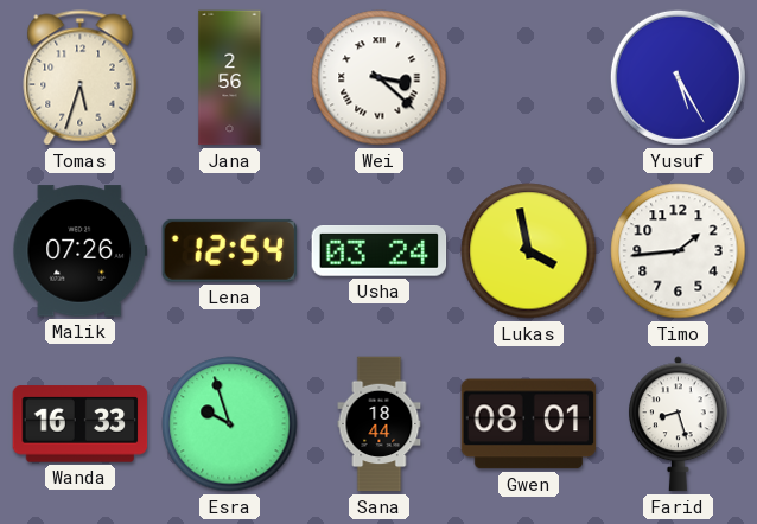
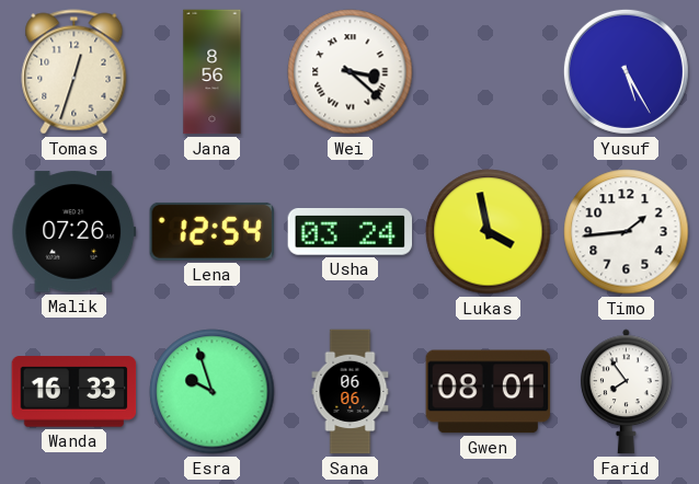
Tomas: 5:33 -> 12:33 (75, 72)
Jana: 2:56 -> 8:56 (213, 72)
Sana: 18:44 -> 06:06 (351, 392)
Farid: 8:27 -> 7:54 (627, 392)
